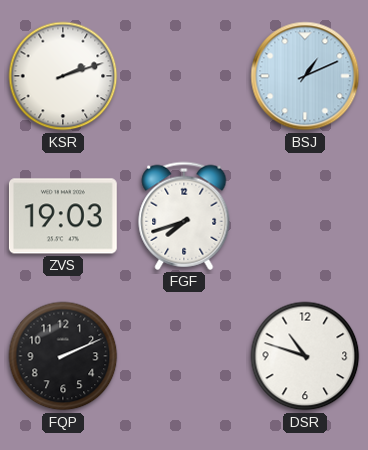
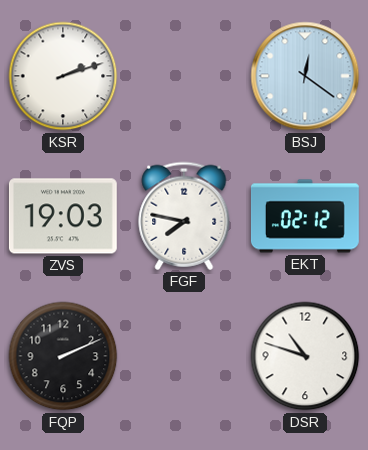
BSJ: 1:11 -> 12:21 (305, 76)
FGF: 7:42 -> 7:47 (184, 216)
EKT: none -> 02:12 (305, 216)
